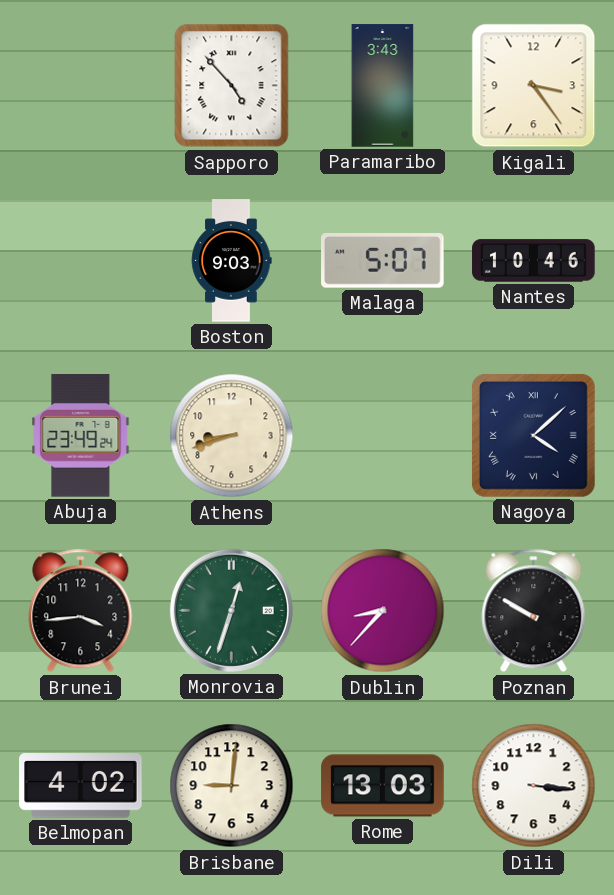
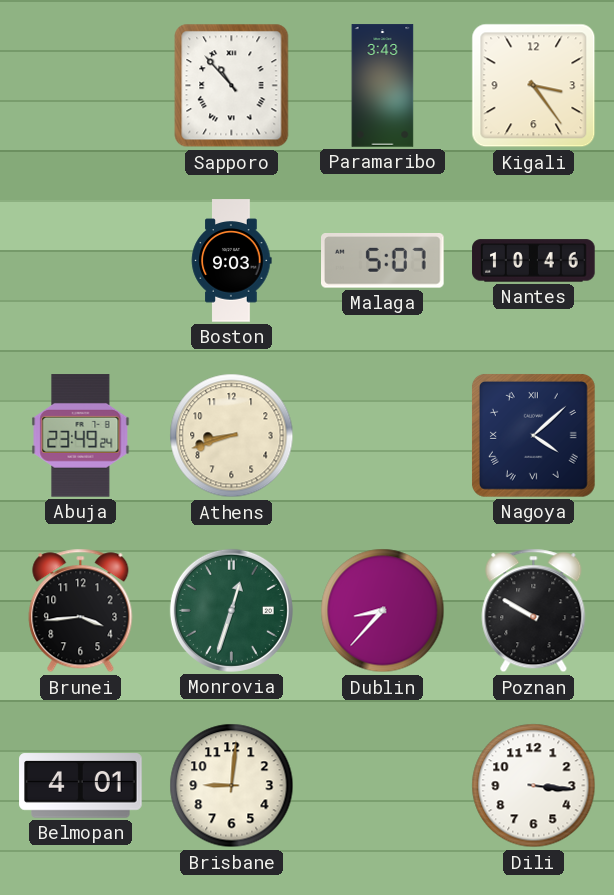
Sapporo: 4:53 -> 10:53 (232, 86)
Belmopan: 4:02 -> 4:01 (81, 786)
Rome: 13:03 -> none (383, 786)
